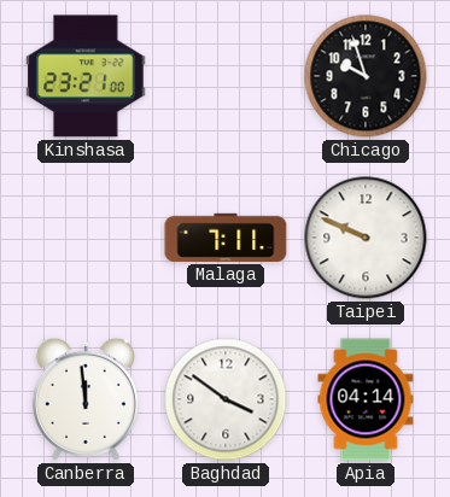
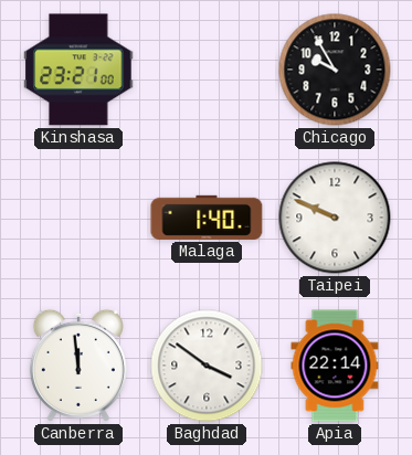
Chicago: 9:57 -> 9:55 (335, 70)
Malaga: 7:11 -> 1:40 (207, 218)
Apia: 04:14 -> 22:14 (335, 366)
